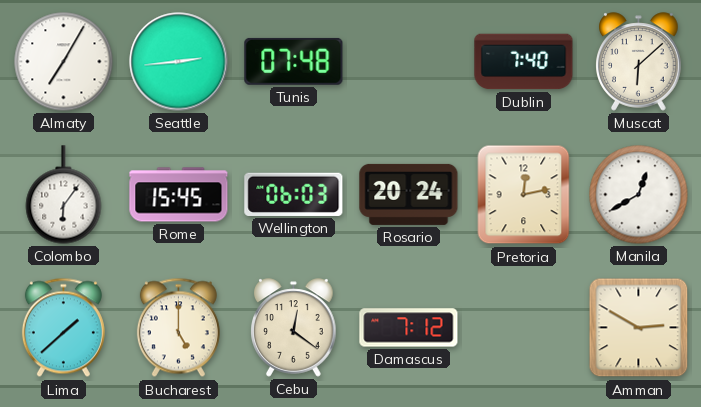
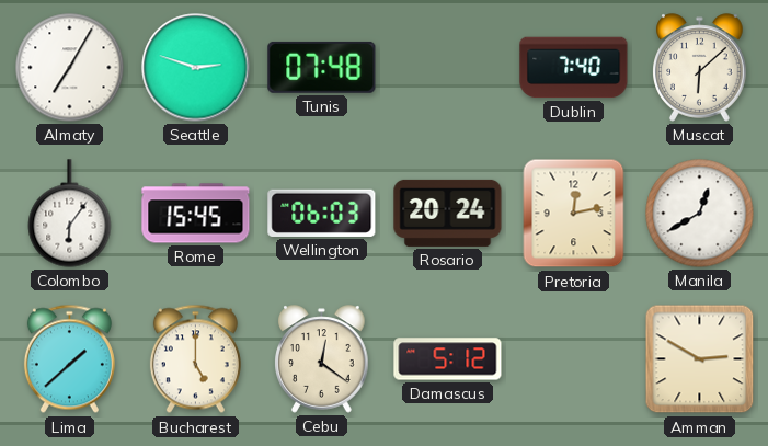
Seattle: 2:44 -> 2:48 (196, 68)
Damascus: 7:12 -> 5:12 (448, 359)
